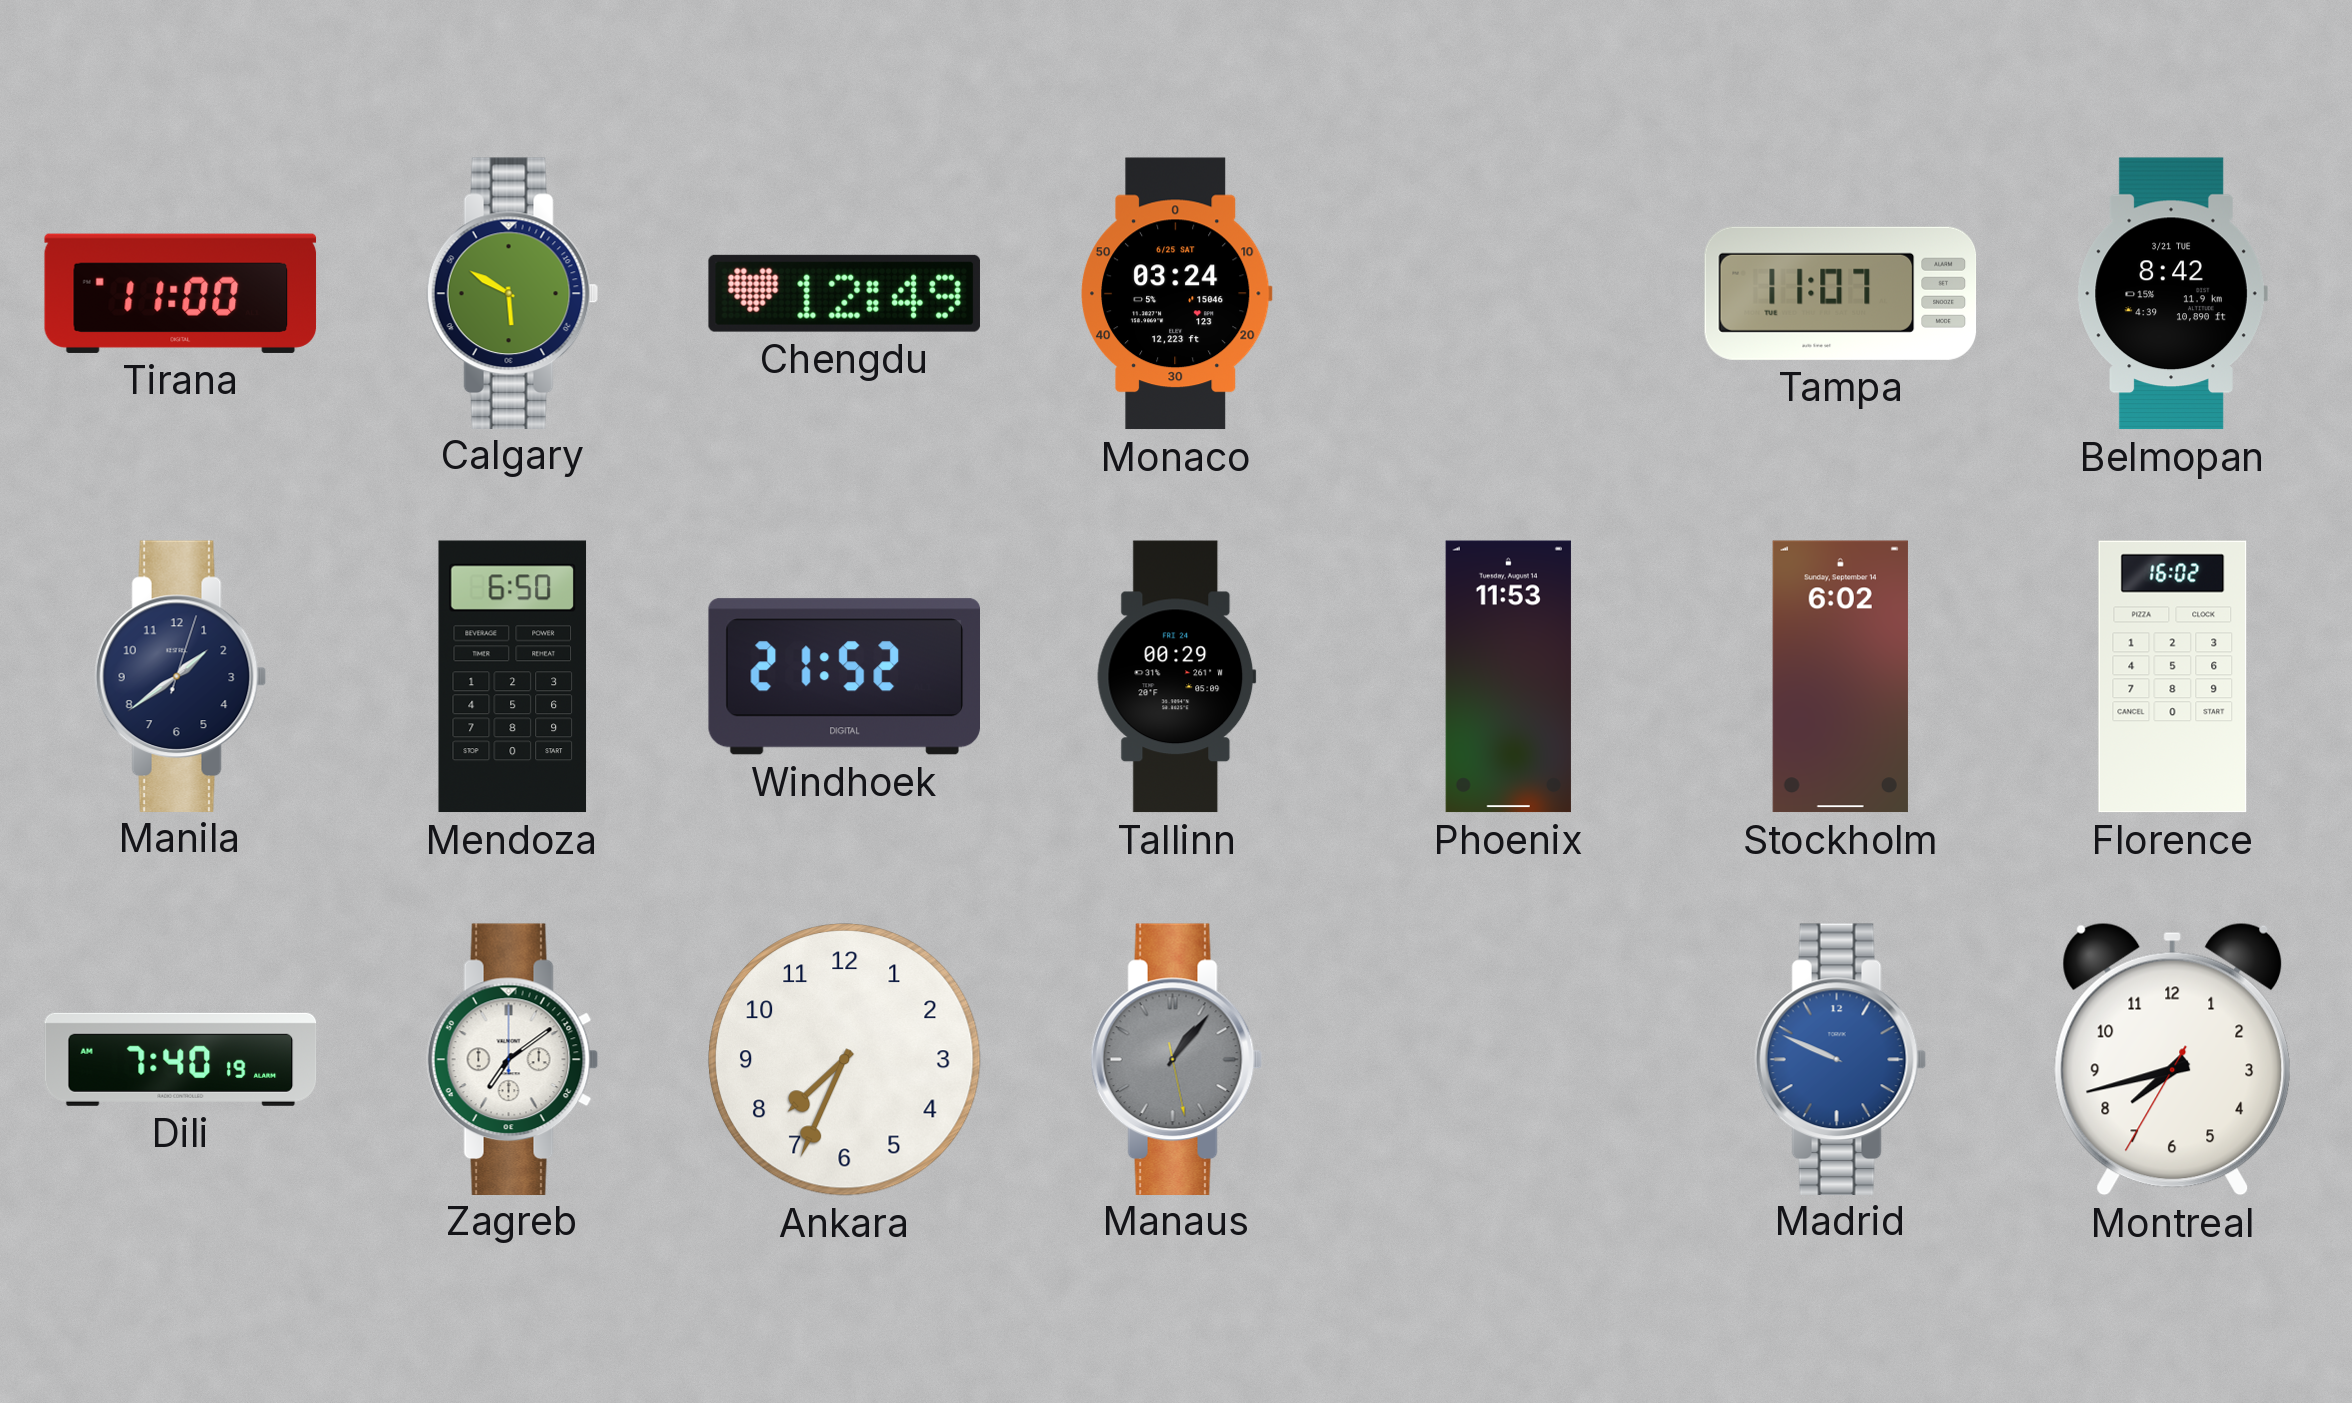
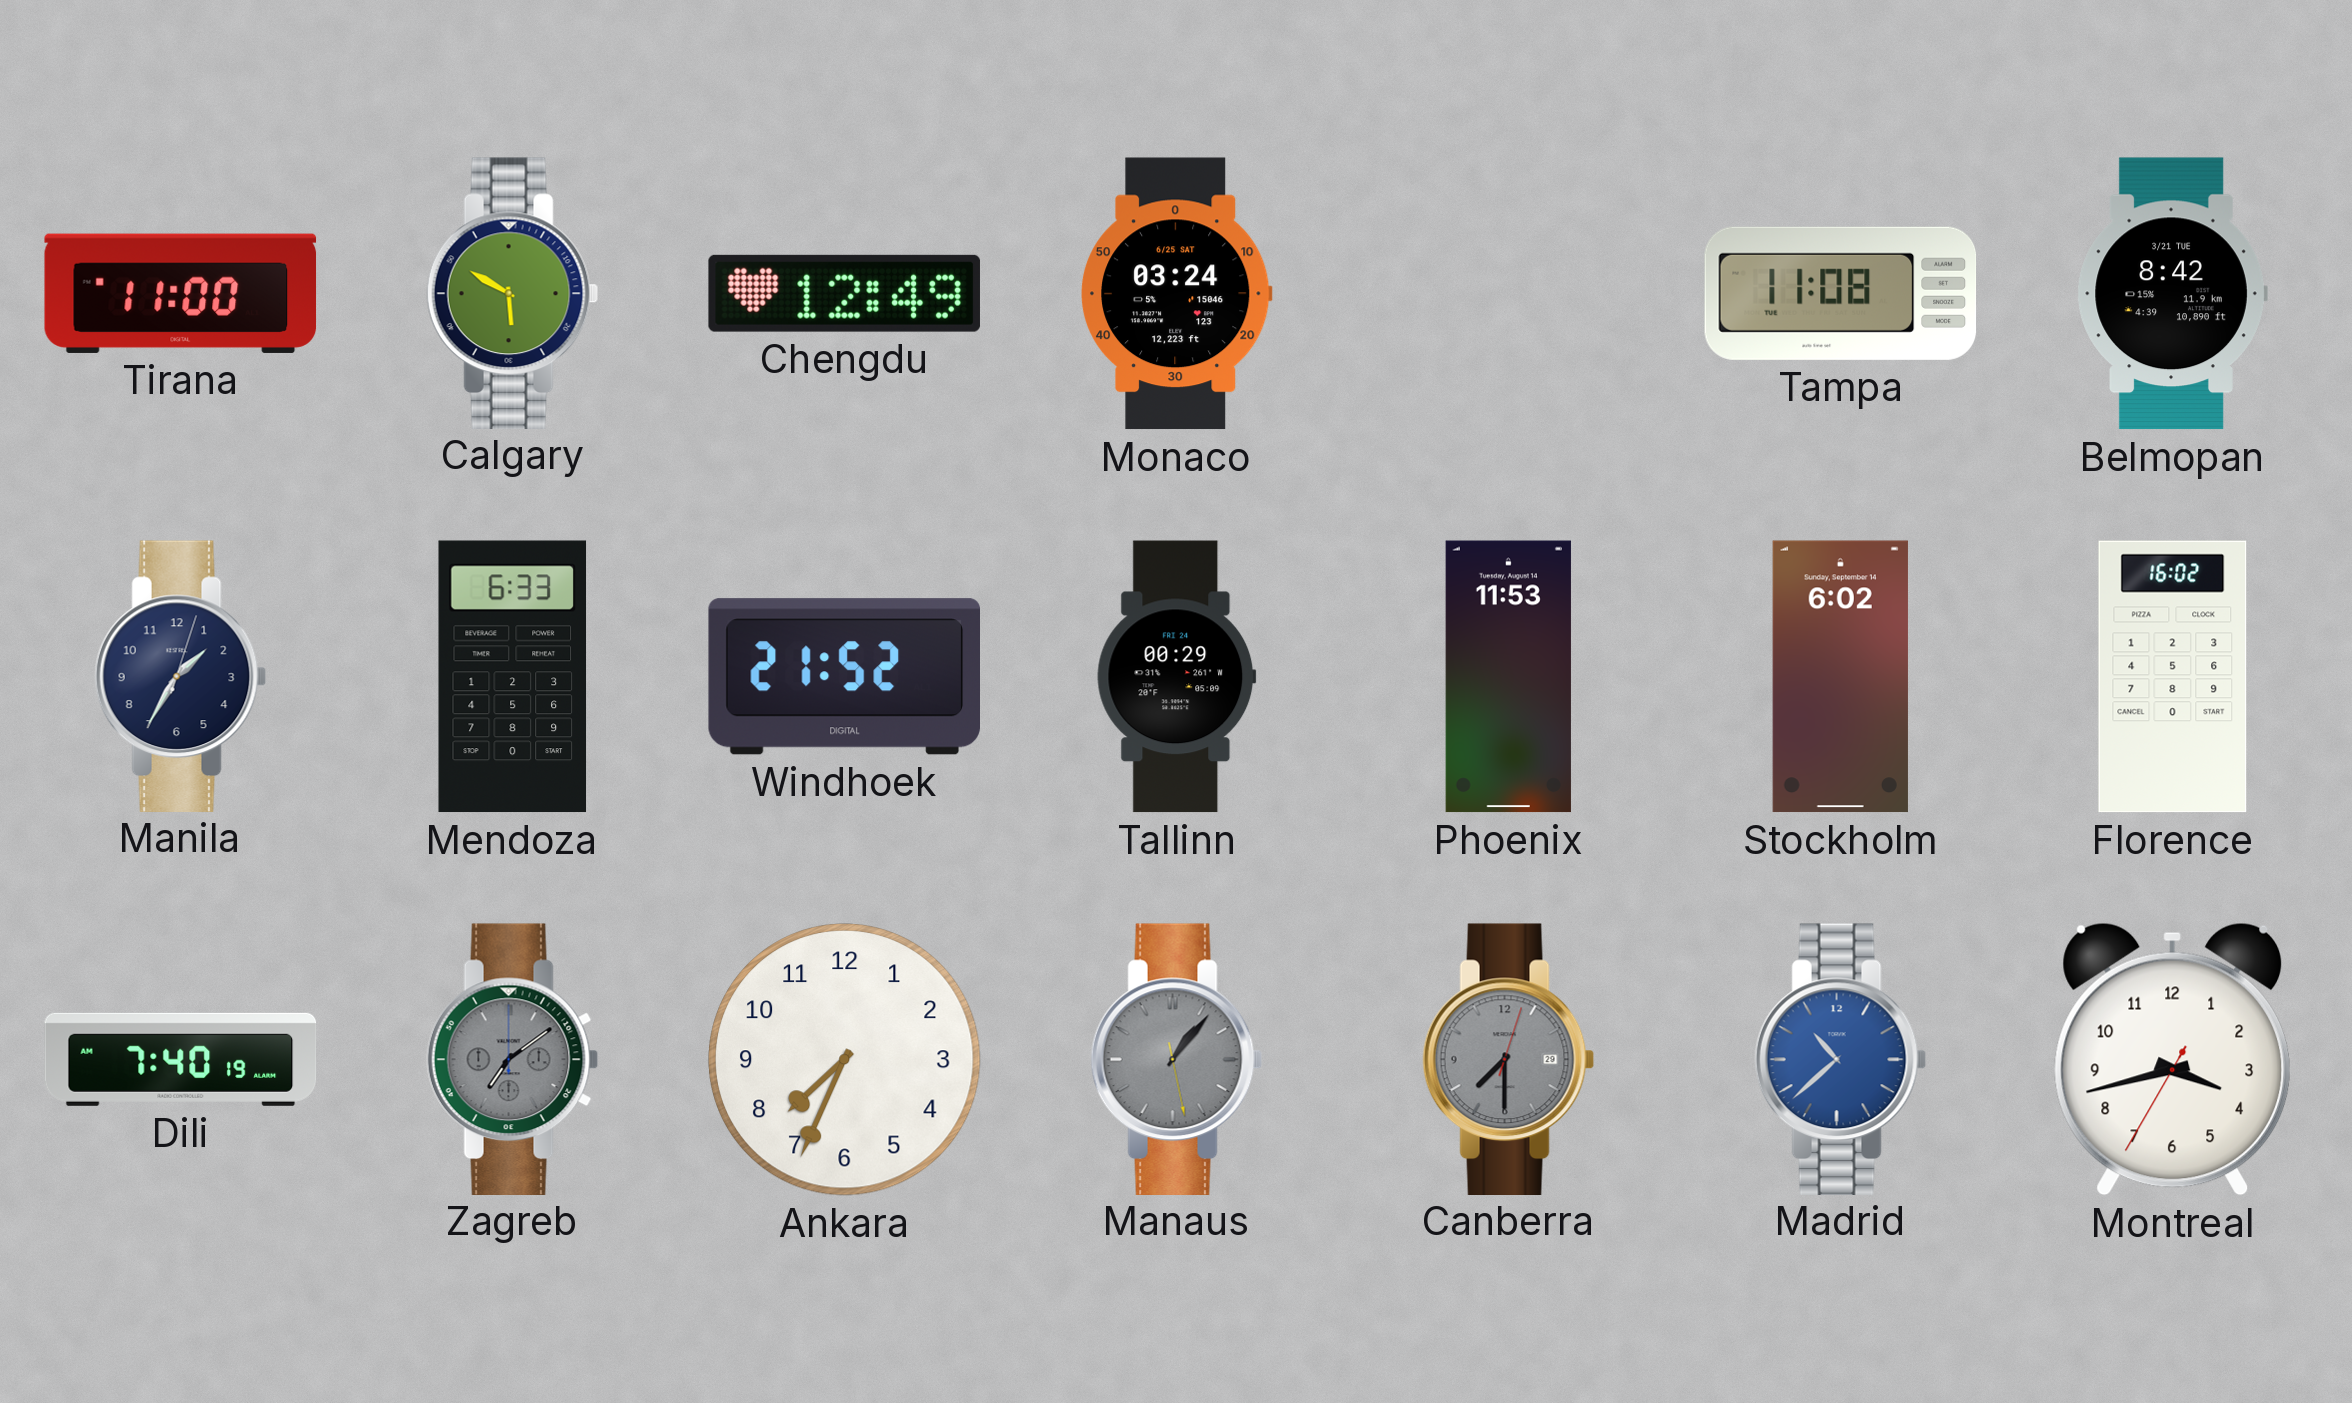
Tampa: 11:07 -> 11:08 (1841, 293)
Manila: 1:39 -> 1:35 (181, 676)
Mendoza: 6:50 -> 6:33 (513, 677)
Zagreb dial: white -> grey (513, 1059)
Canberra: none -> 7:30 (1509, 1059)
Madrid: 9:49 -> 10:38 (1841, 1059)
Montreal: 7:42 -> 3:42 (2172, 1059)
